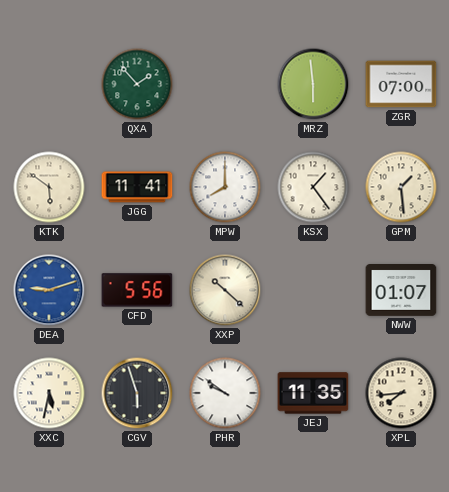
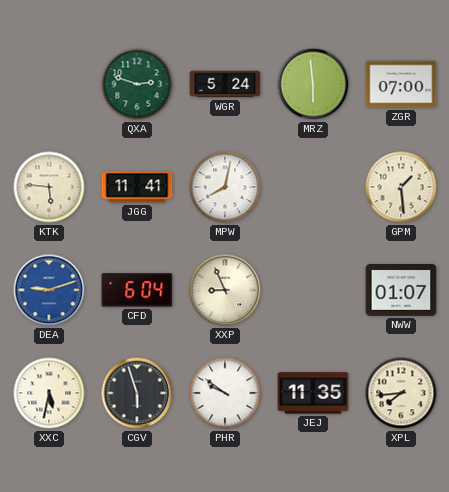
QXA: 1:53 -> 2:48 (137, 84)
WGR: none -> 5:24 (225, 84)
KTK: 5:51 -> 5:46 (49, 187)
MPW: 8:00 -> 8:02 (225, 187)
KSX: 1:24 -> none (313, 187)
CFD: 5:56 -> 6:04 (137, 290)
XXP: 10:22 -> 8:56 (225, 290)
